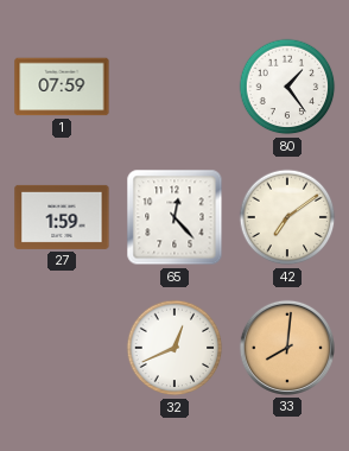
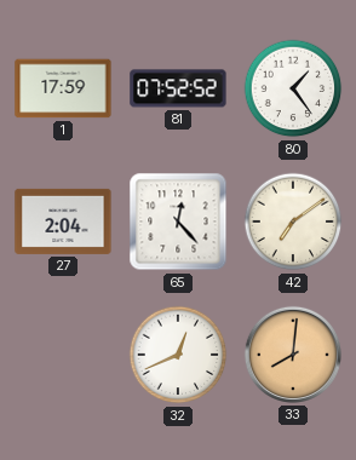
1: 07:59 -> 17:59 (63, 88)
81: none -> 07:52 (178, 88)
27: 1:59 -> 2:04 (63, 222)
